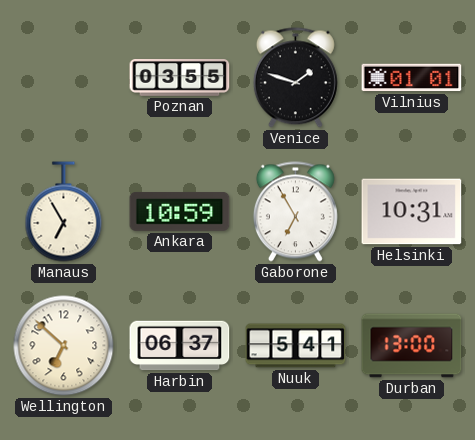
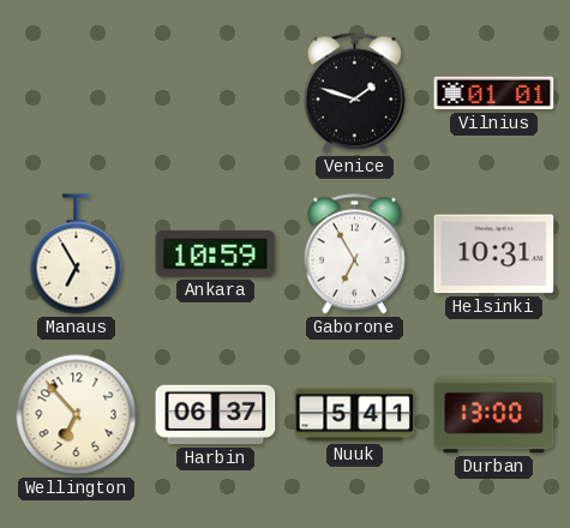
Poznan: 03:55 -> none (180, 78)
Wellington: 6:52 -> 6:53 (77, 415)
